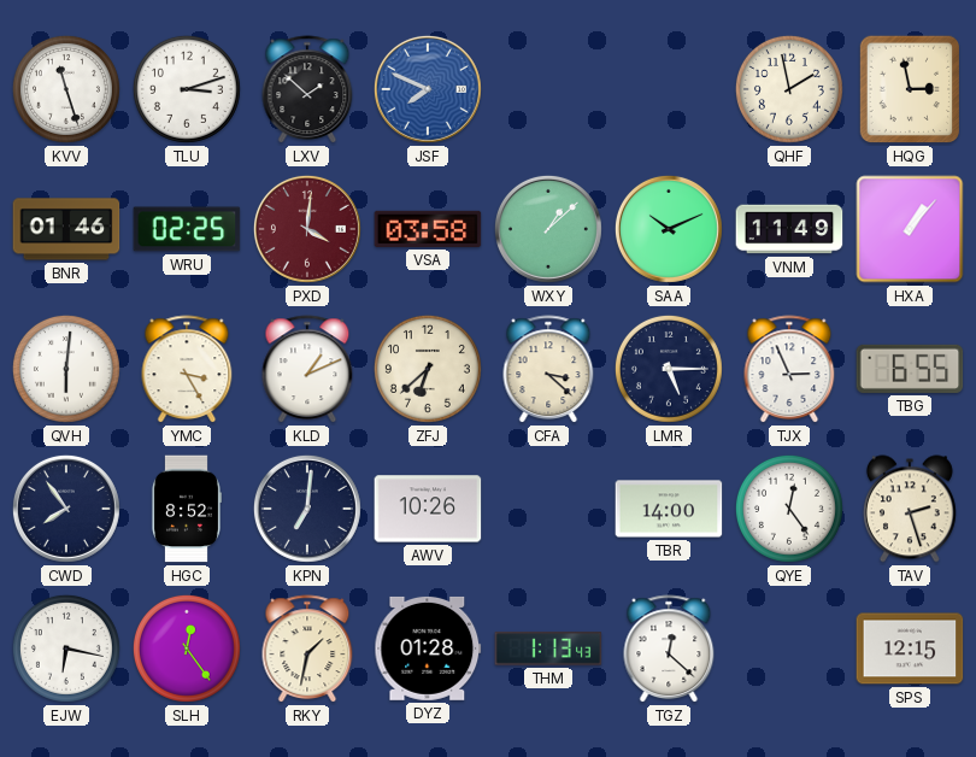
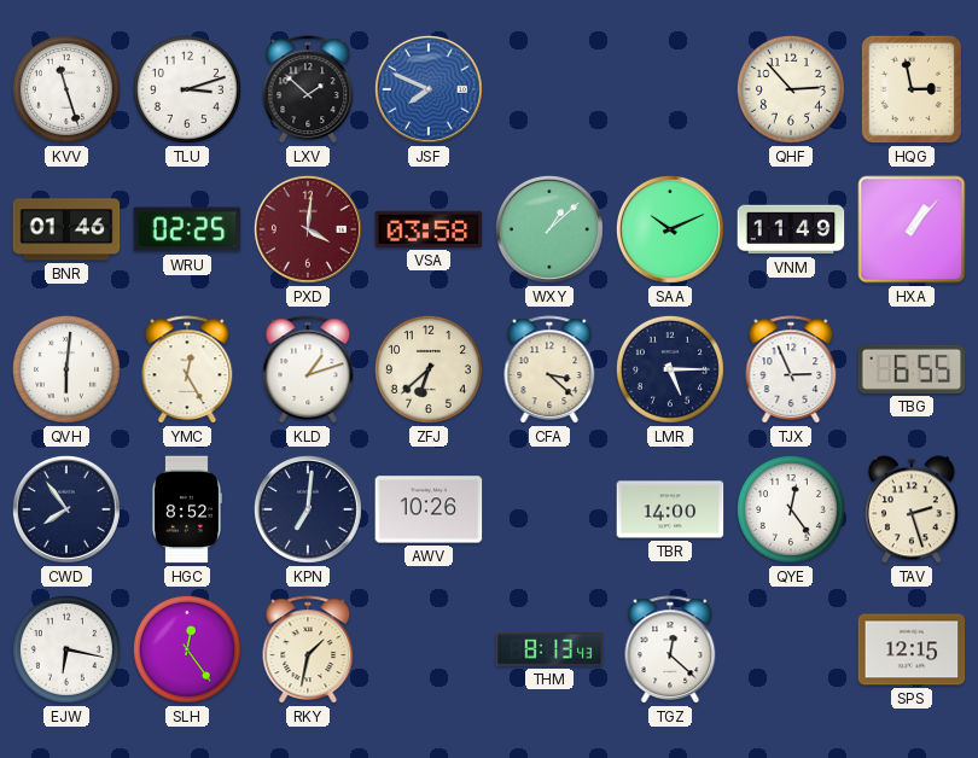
QHF: 1:58 -> 2:53 (791, 89)
YMC: 3:25 -> 12:25 (187, 371)
KLD: 1:11 -> 1:12 (308, 371)
DYZ: 01:28 -> none (428, 649)
THM: 1:13 -> 8:13 (549, 649)
